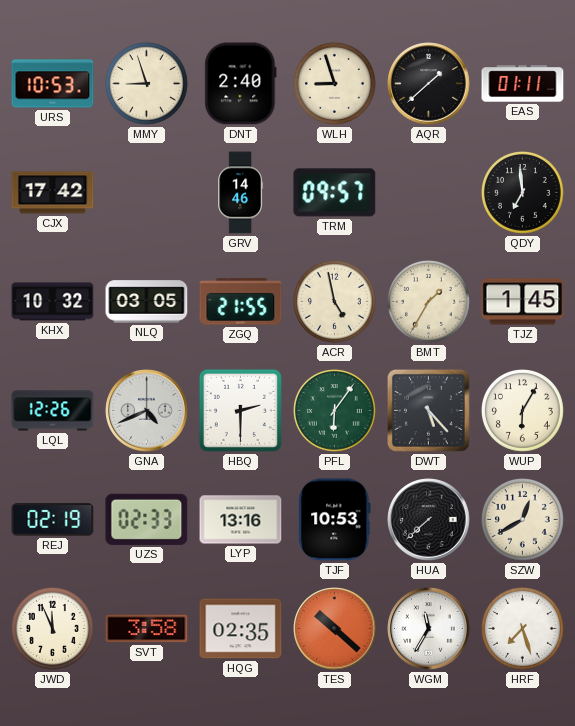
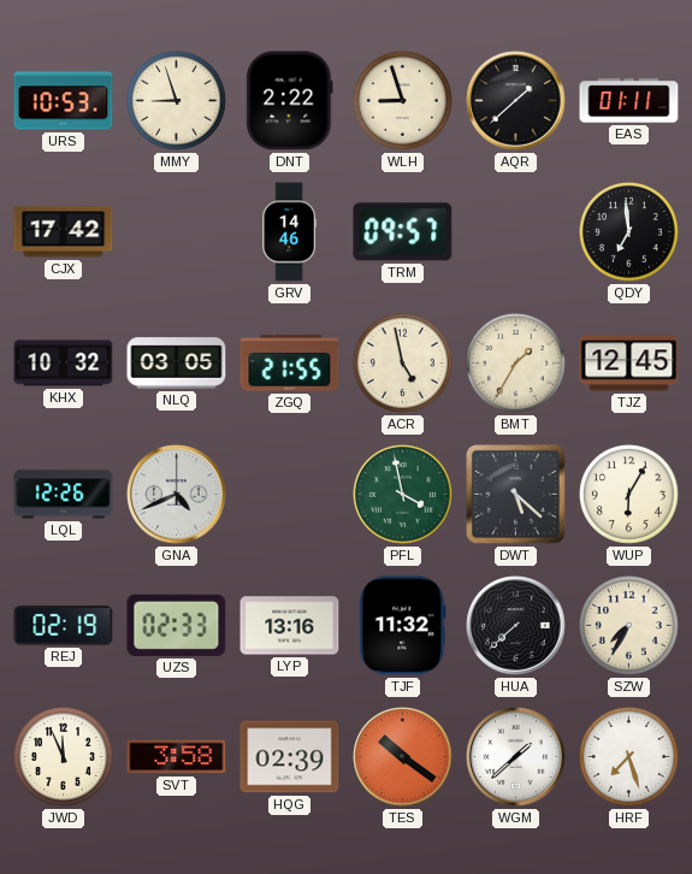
DNT: 2:40 -> 2:22 (290, 101)
TJZ: 1:45 -> 12:45 (629, 364)
HBQ: 2:30 -> none (240, 410)
PFL: 6:06 -> 3:58 (402, 494)
DWT: 5:23 -> 5:22 (515, 494)
TJF: 10:53 -> 11:32 (403, 626)
SZW: 12:40 -> 7:35 (628, 625)
HQG: 02:35 -> 02:39 (290, 757)
TES: 10:22 -> 10:21 (403, 757)
WGM: 11:35 -> 1:38 (516, 757)
